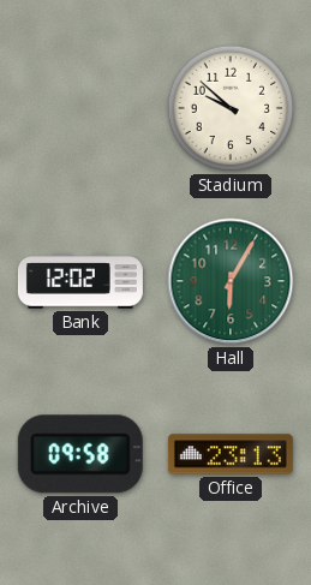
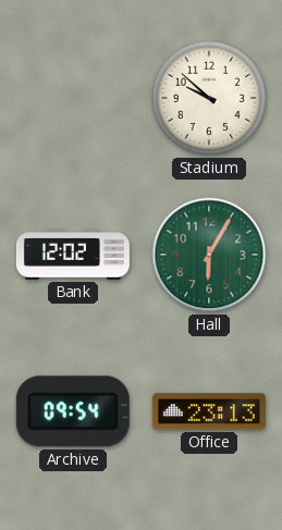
Archive: 09:58 -> 09:54 (73, 411)
